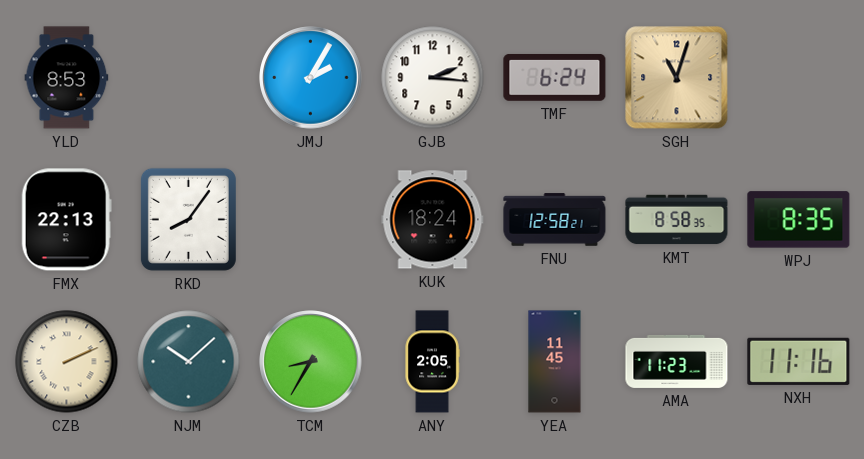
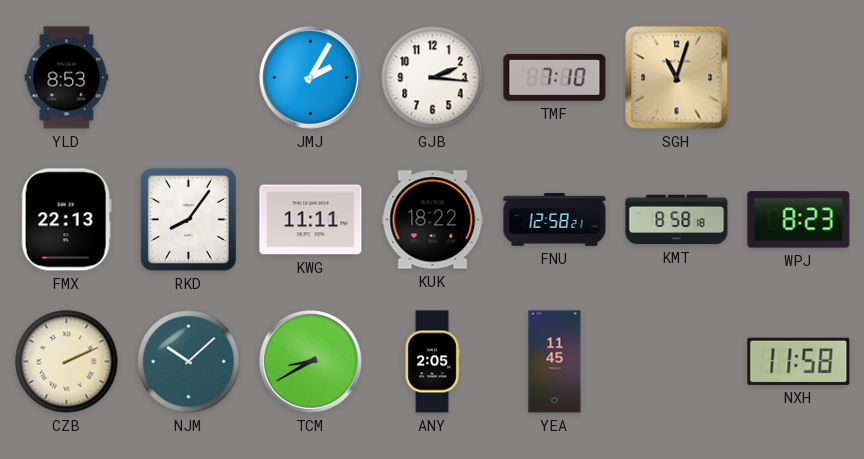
TMF: 6:24 -> 7:10 (555, 78)
KWG: none -> 11:11 (311, 220)
KUK: 18:24 -> 18:22 (433, 220)
KMT: 8:58:35 -> 8:58:18 (677, 220)
WPJ: 8:35 -> 8:23 (799, 220)
TCM: 8:35 -> 8:40 (311, 362)
AMA: 11:23 -> none (677, 361)
NXH: 11:16 -> 11:58 (799, 361)
